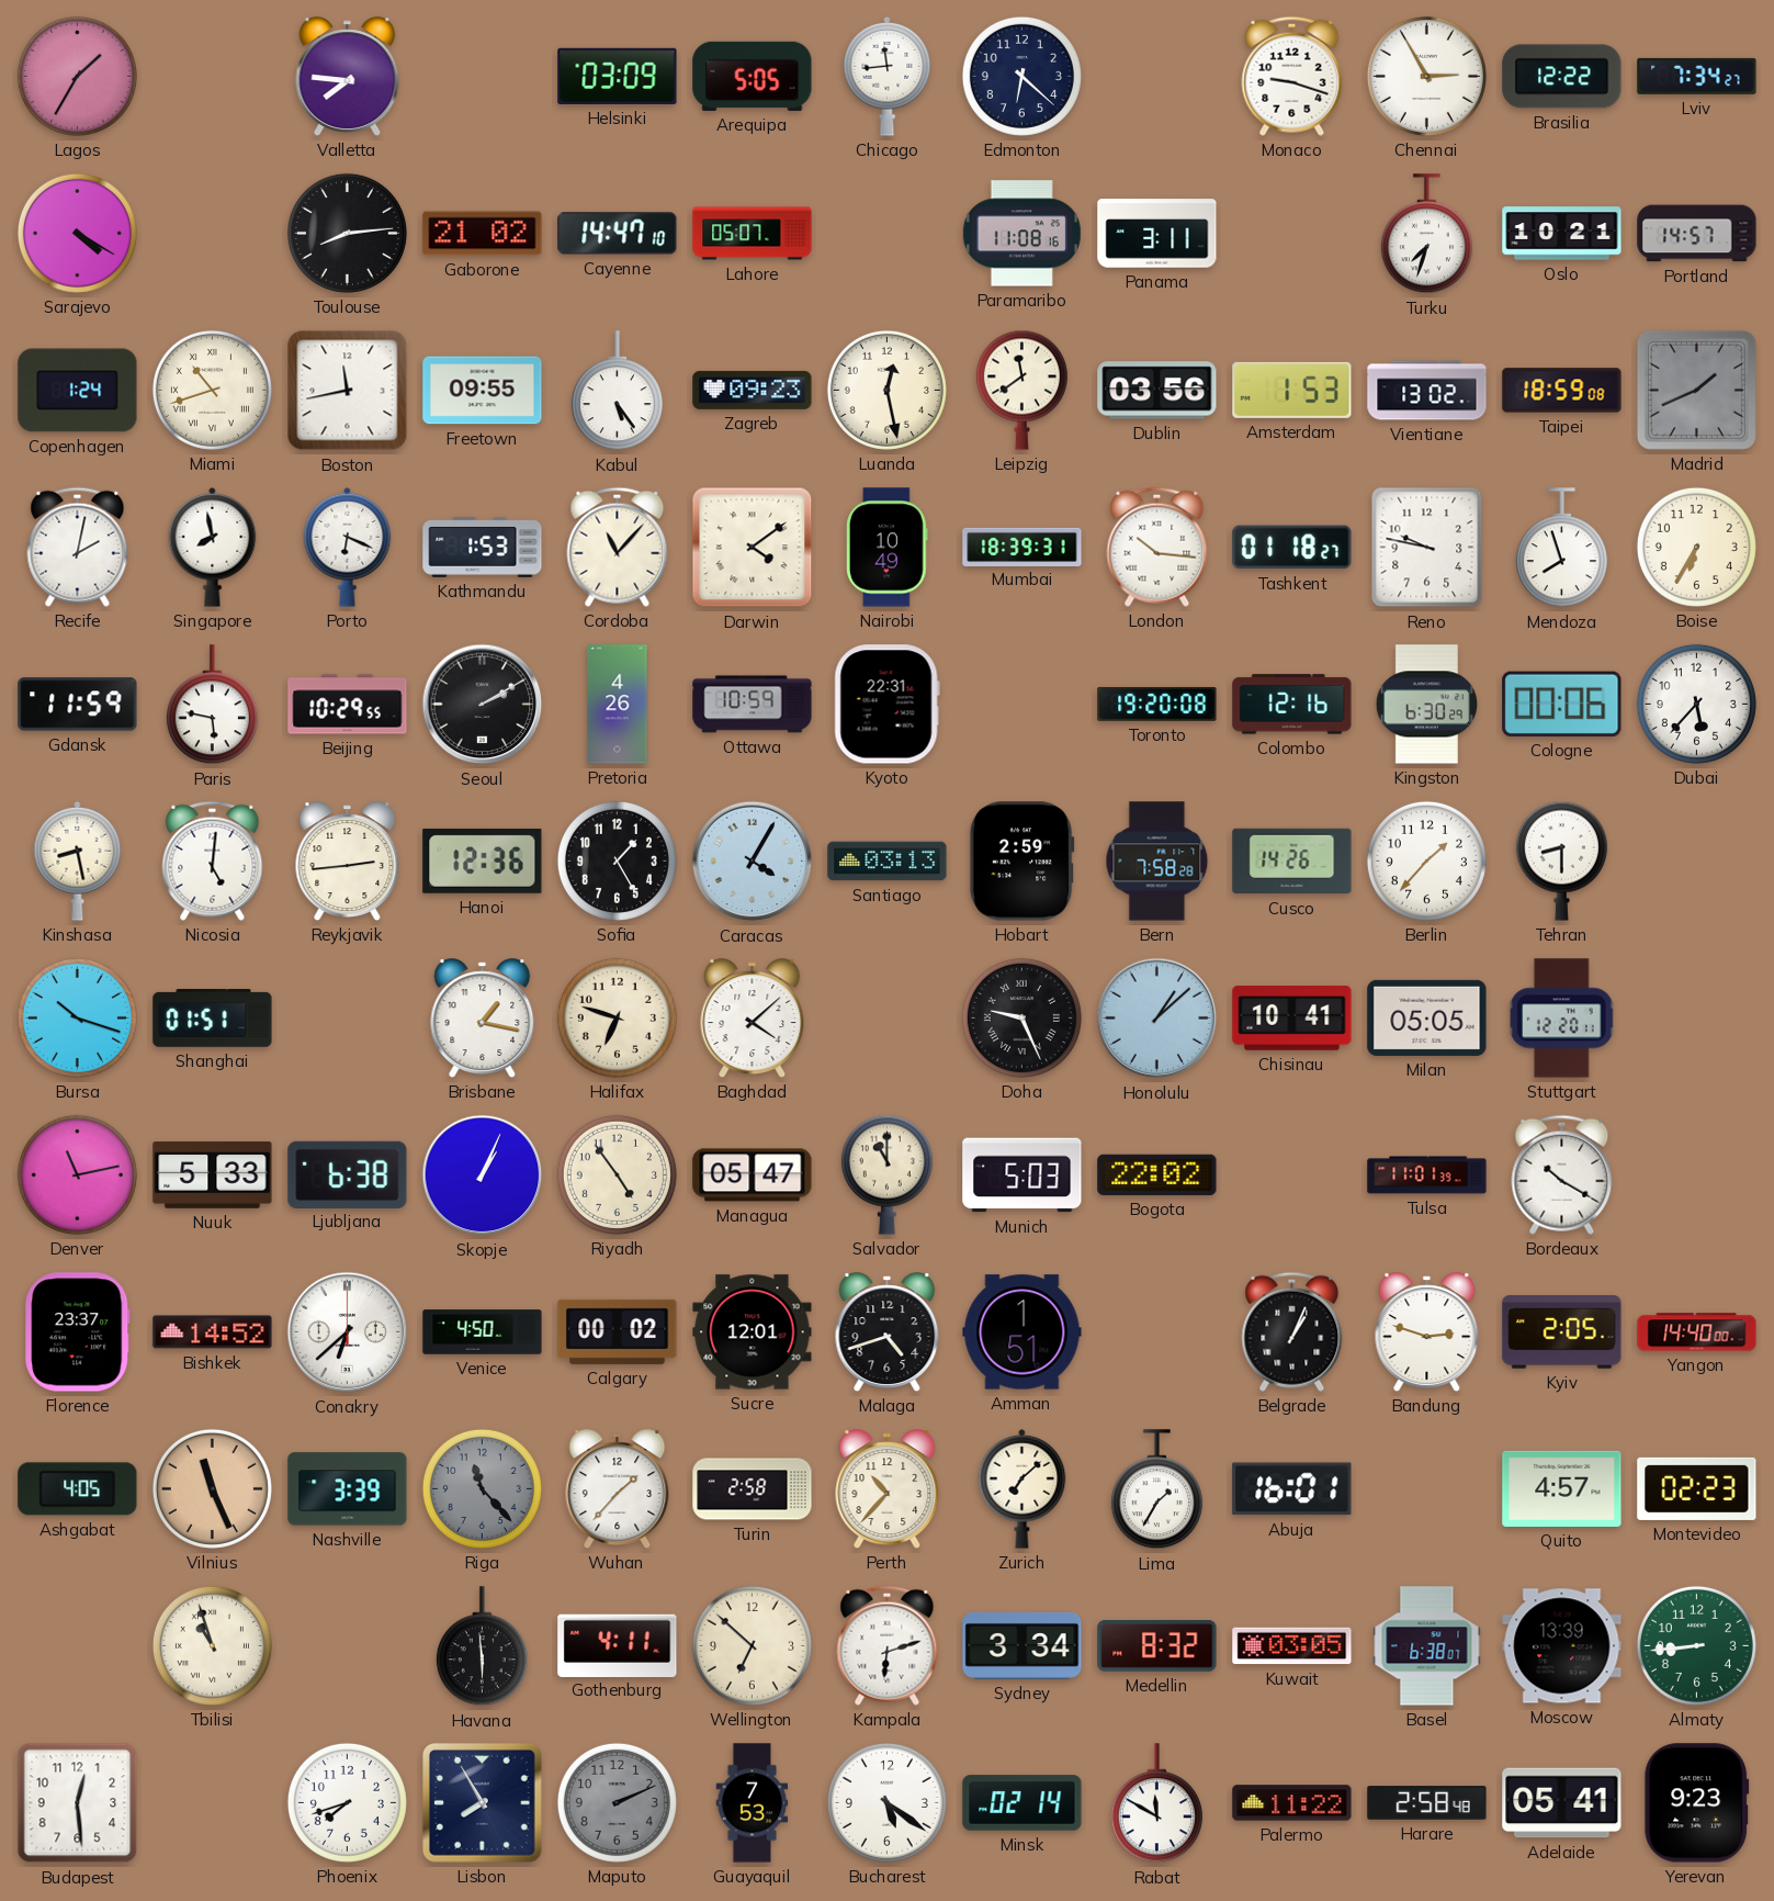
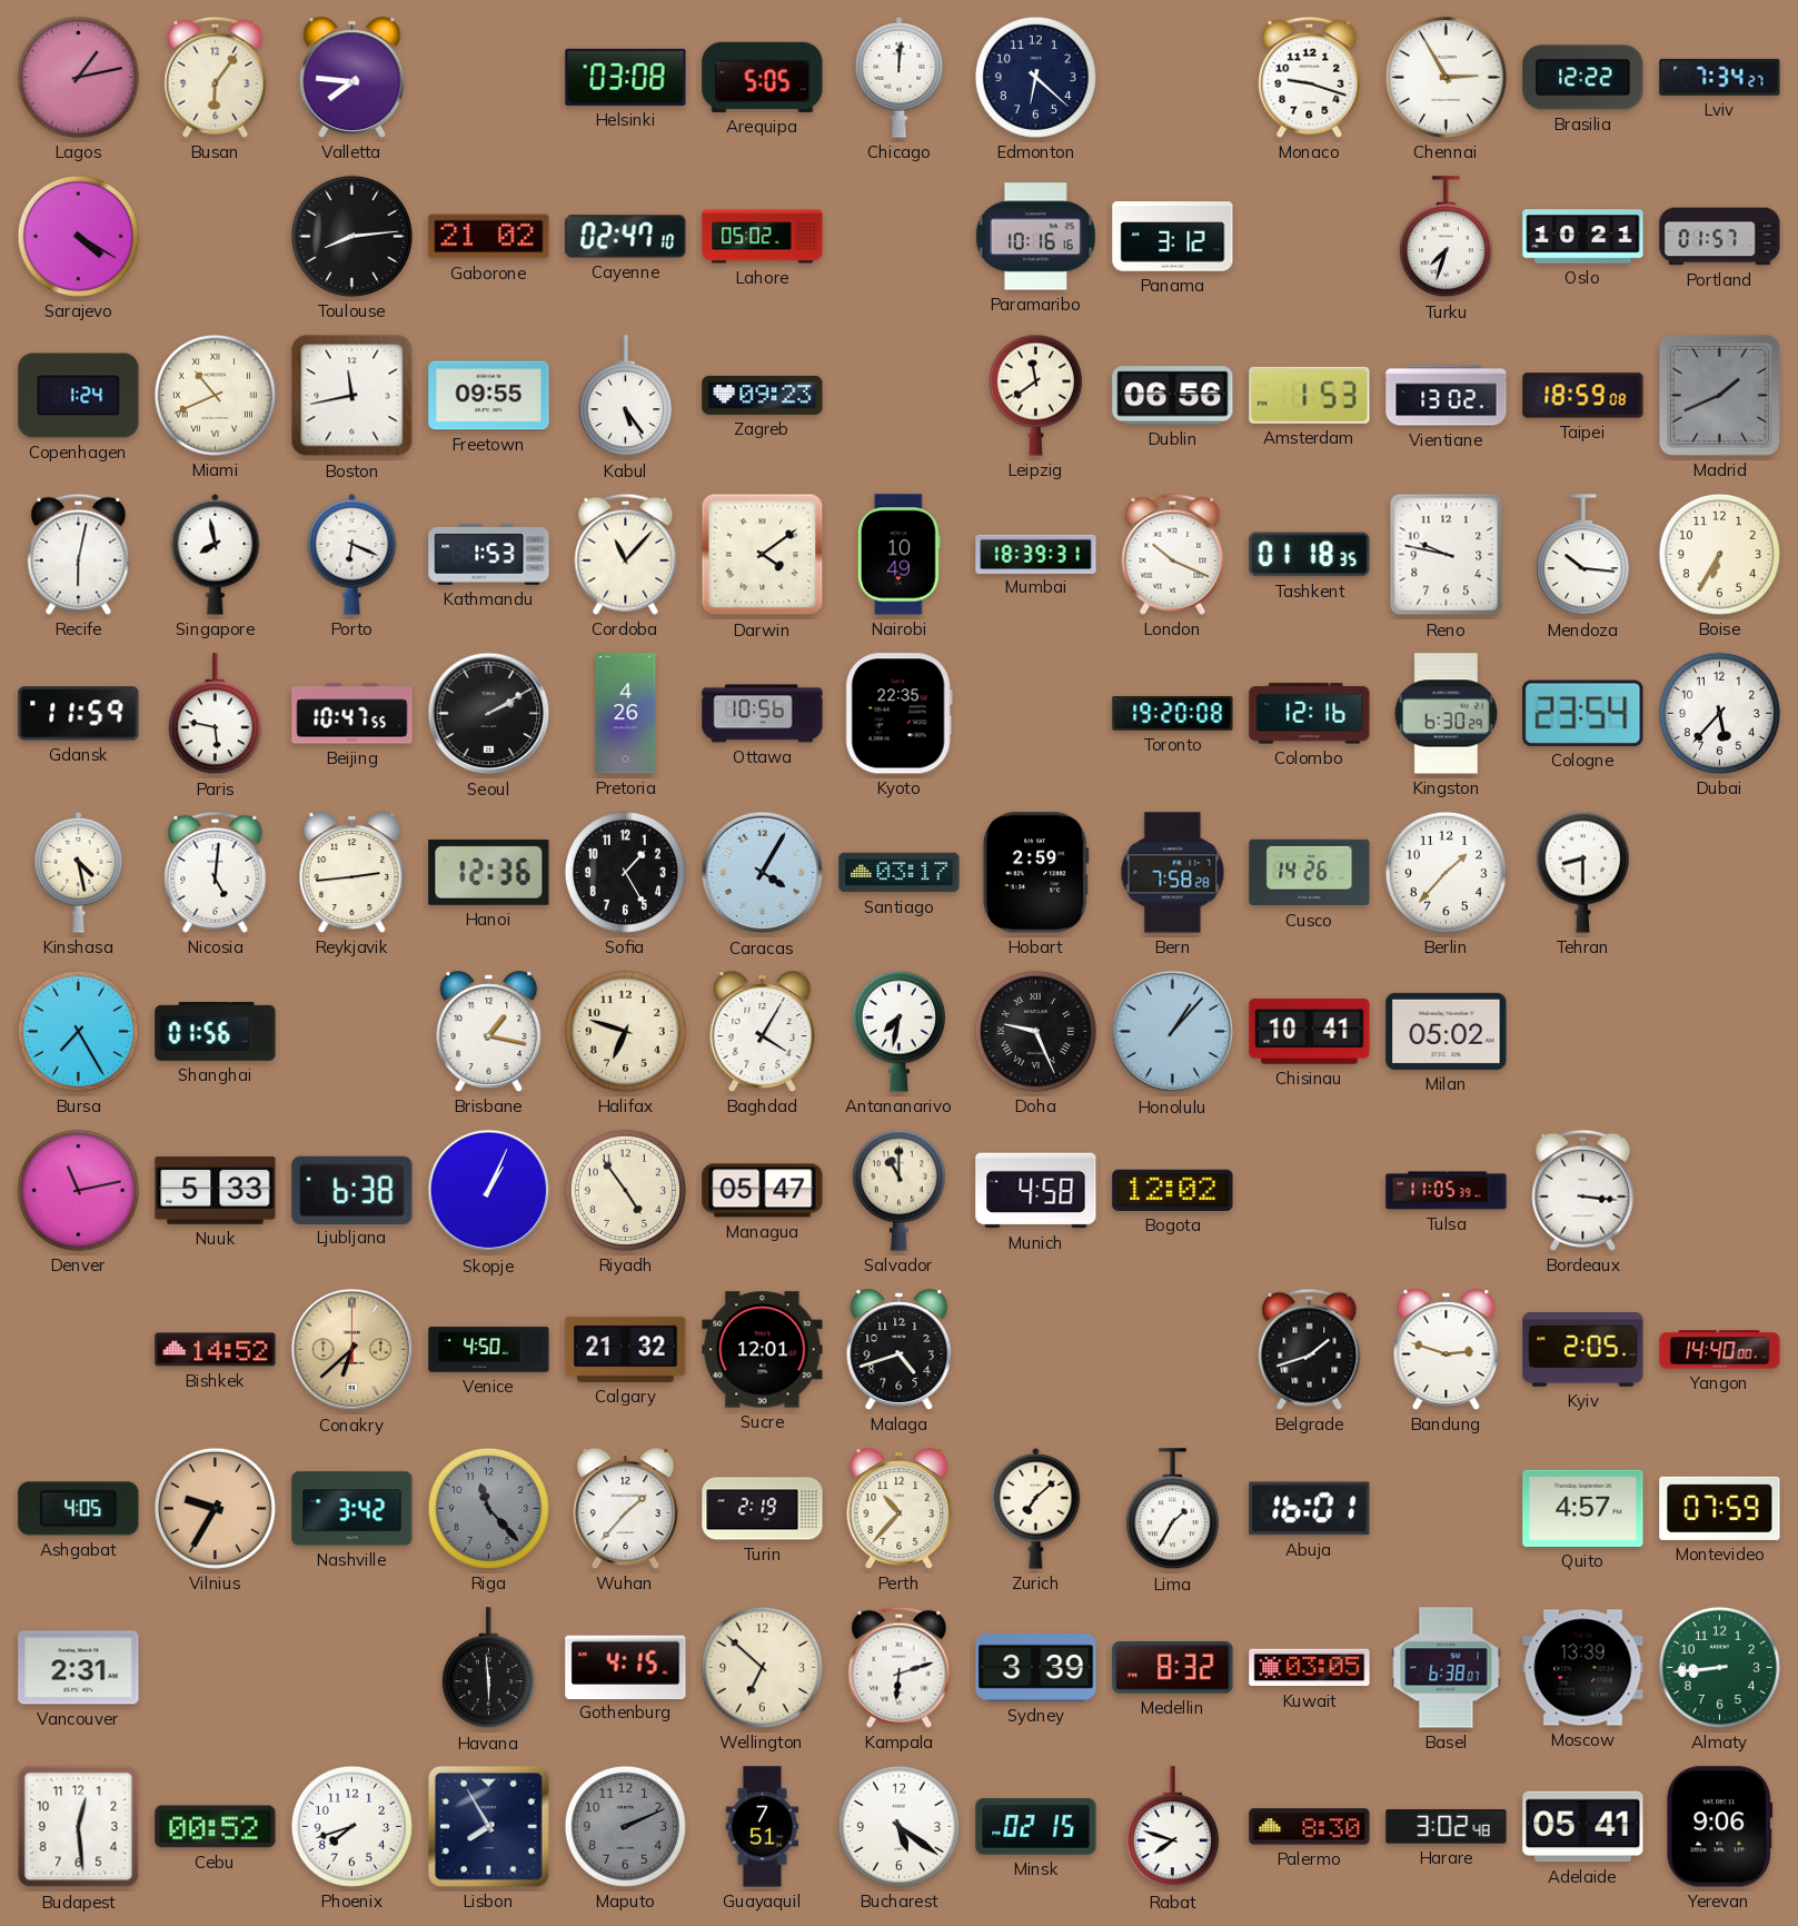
Lagos: 1:35 -> 1:13 (78, 77)
Busan: none -> 6:06 (216, 77)
Helsinki: 03:09 -> 03:08 (626, 77)
Chicago: 11:44 -> 12:01 (900, 77)
Cayenne: 14:47 -> 02:47 (626, 237)
Lahore: 05:07 -> 05:02 (763, 237)
Paramaribo: 11:08 -> 10:16 (1035, 237)
Panama: 3:11 -> 3:12 (1173, 237)
Portland: 14:57 -> 01:57 (1720, 237)
Miami: 10:42 -> 10:41 (215, 395)
Luanda: 12:28 -> none (886, 390)
Dublin: 03:56 -> 06:56 (1173, 396)
Recife: 2:02 -> 6:02 (79, 554)
London: 10:16 -> 10:19 (1173, 554)
Tashkent: 01:18:27 -> 01:18:35 (1310, 555)
Mendoza: 7:57 -> 10:16 (1582, 555)
Beijing: 10:29 -> 10:47 (352, 714)
Ottawa: 10:59 -> 10:56 (763, 714)
Kyoto: 22:31 -> 22:35 (898, 714)
Cologne: 00:06 -> 23:54 (1583, 713)
Kinshasa: 8:28 -> 4:28 (79, 872)
Santiago: 03:13 -> 03:17 (900, 873)
Bursa: 10:18 -> 7:25 (78, 1031)
Shanghai: 01:51 -> 01:56 (216, 1032)
Baghdad: 4:08 -> 4:05 (763, 1032)
Antananarivo: none -> 7:32 (898, 1031)
Honolulu: 1:08 -> 1:07 (1173, 1032)
Milan: 05:05 -> 05:02 (1447, 1031)
Stuttgart: 12:20 -> none (1562, 1019)
Munich: 5:03 -> 4:58 (1036, 1191)
Bogota: 22:02 -> 12:02 (1173, 1190)
Tulsa: 11:01 -> 11:05 (1447, 1191)
Bordeaux: 10:20 -> 3:16 (1583, 1190)
Florence: 23:37 -> none (78, 1332)
Conakry dial: white -> champagne (352, 1350)
Calgary: 00:02 -> 21:32 (626, 1349)
Amman: 1:51 -> none (1022, 1332)
Belgrade: 1:04 -> 1:42 (1310, 1349)
Vilnius: 11:26 -> 9:35 (215, 1508)
Nashville: 3:39 -> 3:42 (352, 1509)
Turin: 2:58 -> 2:19 (763, 1509)
Montevideo: 02:23 -> 07:59 (1720, 1508)
Vancouver: none -> 2:31 (79, 1668)
Tbilisi: 10:57 -> none (212, 1645)
Gothenburg: 4:11 -> 4:15 (626, 1667)
Sydney: 3:34 -> 3:39 (1036, 1667)
Cebu: none -> 00:52 (216, 1827)
Guayaquil: 7:53 -> 7:51 (763, 1827)
Minsk: 02:14 -> 02:15 (1036, 1827)
Rabat: 11:50 -> 7:48 (1172, 1827)
Palermo: 11:22 -> 8:30 (1310, 1827)
Harare: 2:58 -> 3:02 (1447, 1827)
Yerevan: 9:23 -> 9:06 (1720, 1827)
